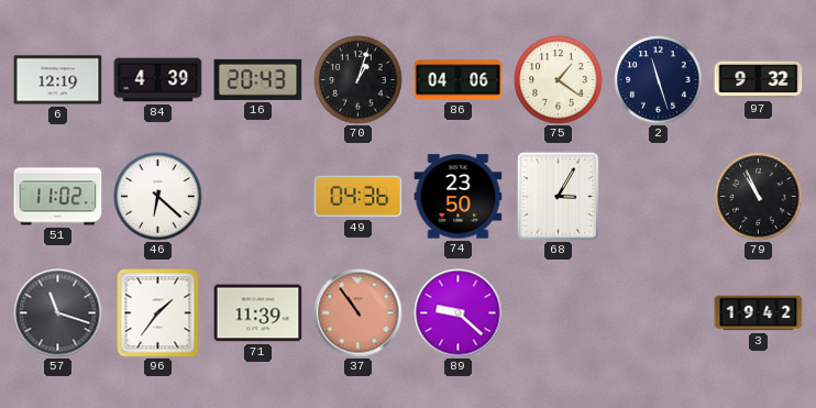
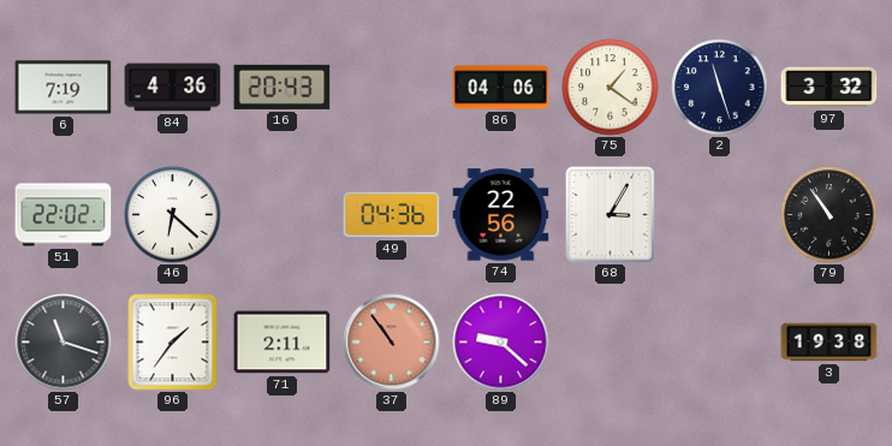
6: 12:19 -> 7:19 (64, 88)
84: 4:39 -> 4:36 (173, 88)
70: 1:03 -> none (359, 80)
97: 9:32 -> 3:32 (829, 88)
51: 11:02 -> 22:02 (64, 215)
74: 23:50 -> 22:56 (501, 215)
79: 10:56 -> 10:54 (829, 215)
71: 11:39 -> 2:11 (283, 343)
3: 19:42 -> 19:38 (829, 343)
